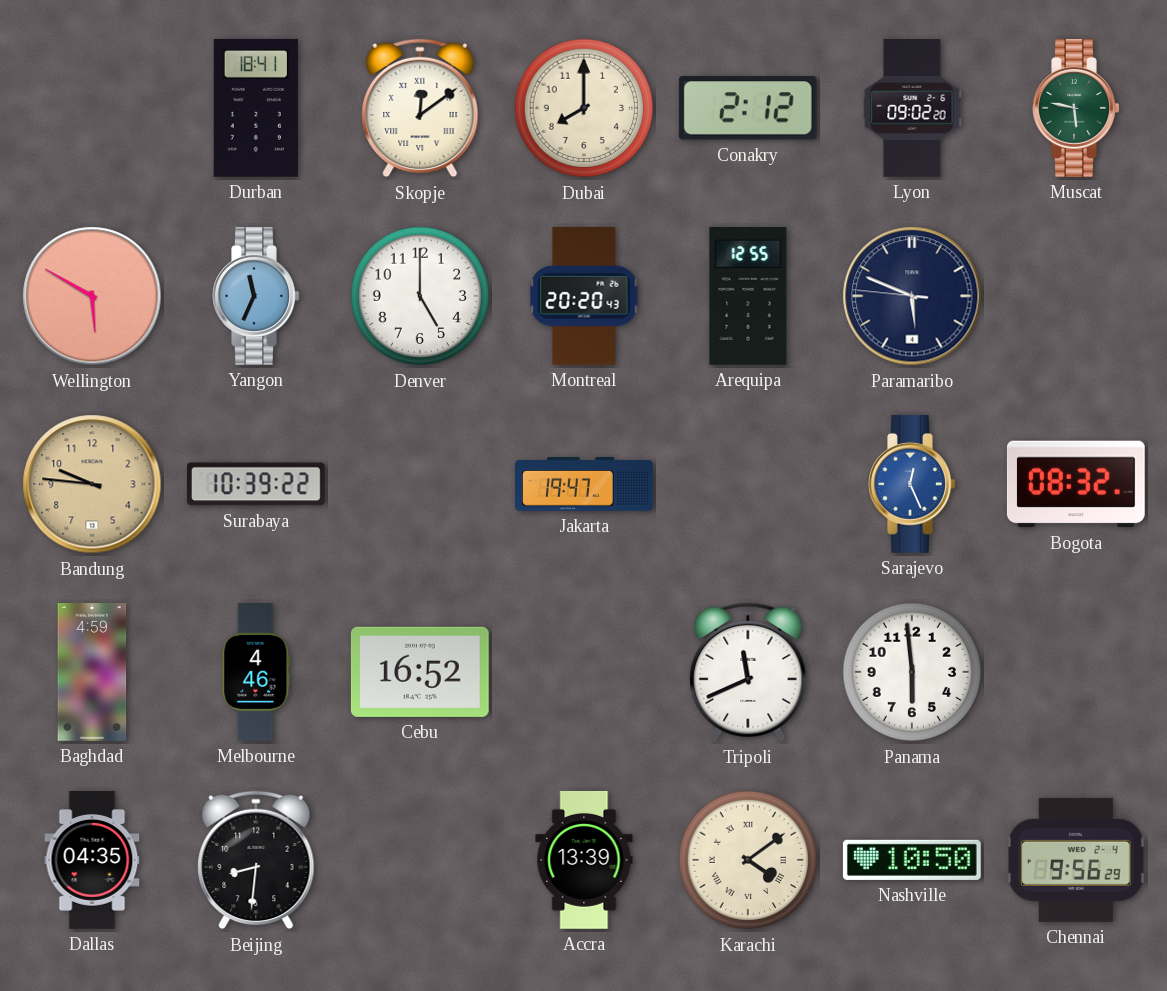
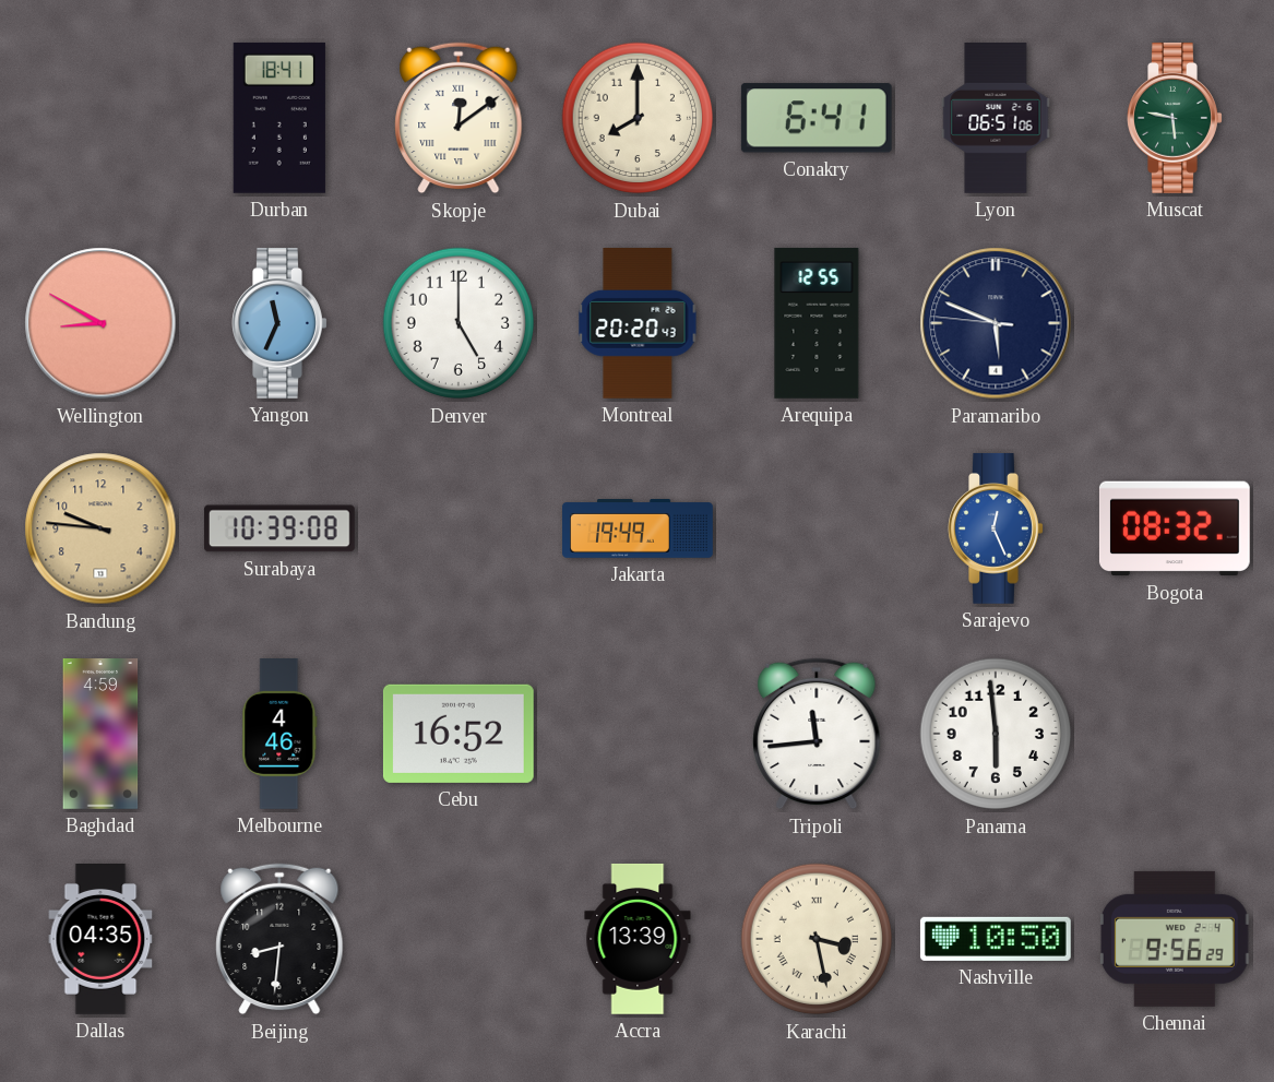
Conakry: 2:12 -> 6:41 (817, 118)
Lyon: 09:02 -> 06:51 (996, 119)
Wellington: 5:50 -> 8:50 (100, 323)
Surabaya: 10:39:22 -> 10:39:08 (279, 528)
Jakarta: 19:47 -> 19:49 (638, 528)
Tripoli: 11:41 -> 11:44 (817, 734)
Karachi: 4:09 -> 3:28 (817, 939)
